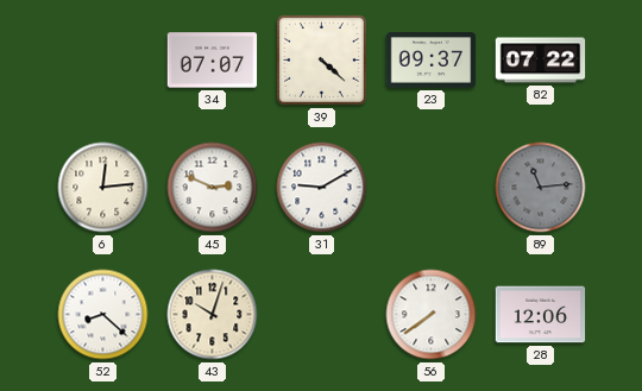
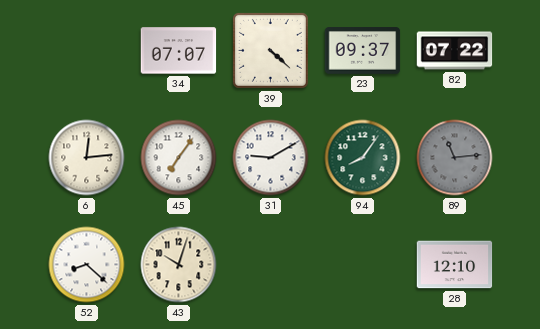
45: 2:49 -> 7:06 (179, 158)
94: none -> 8:06 (363, 158)
56: 7:39 -> none (432, 315)
28: 12:06 -> 12:10 (455, 265)
